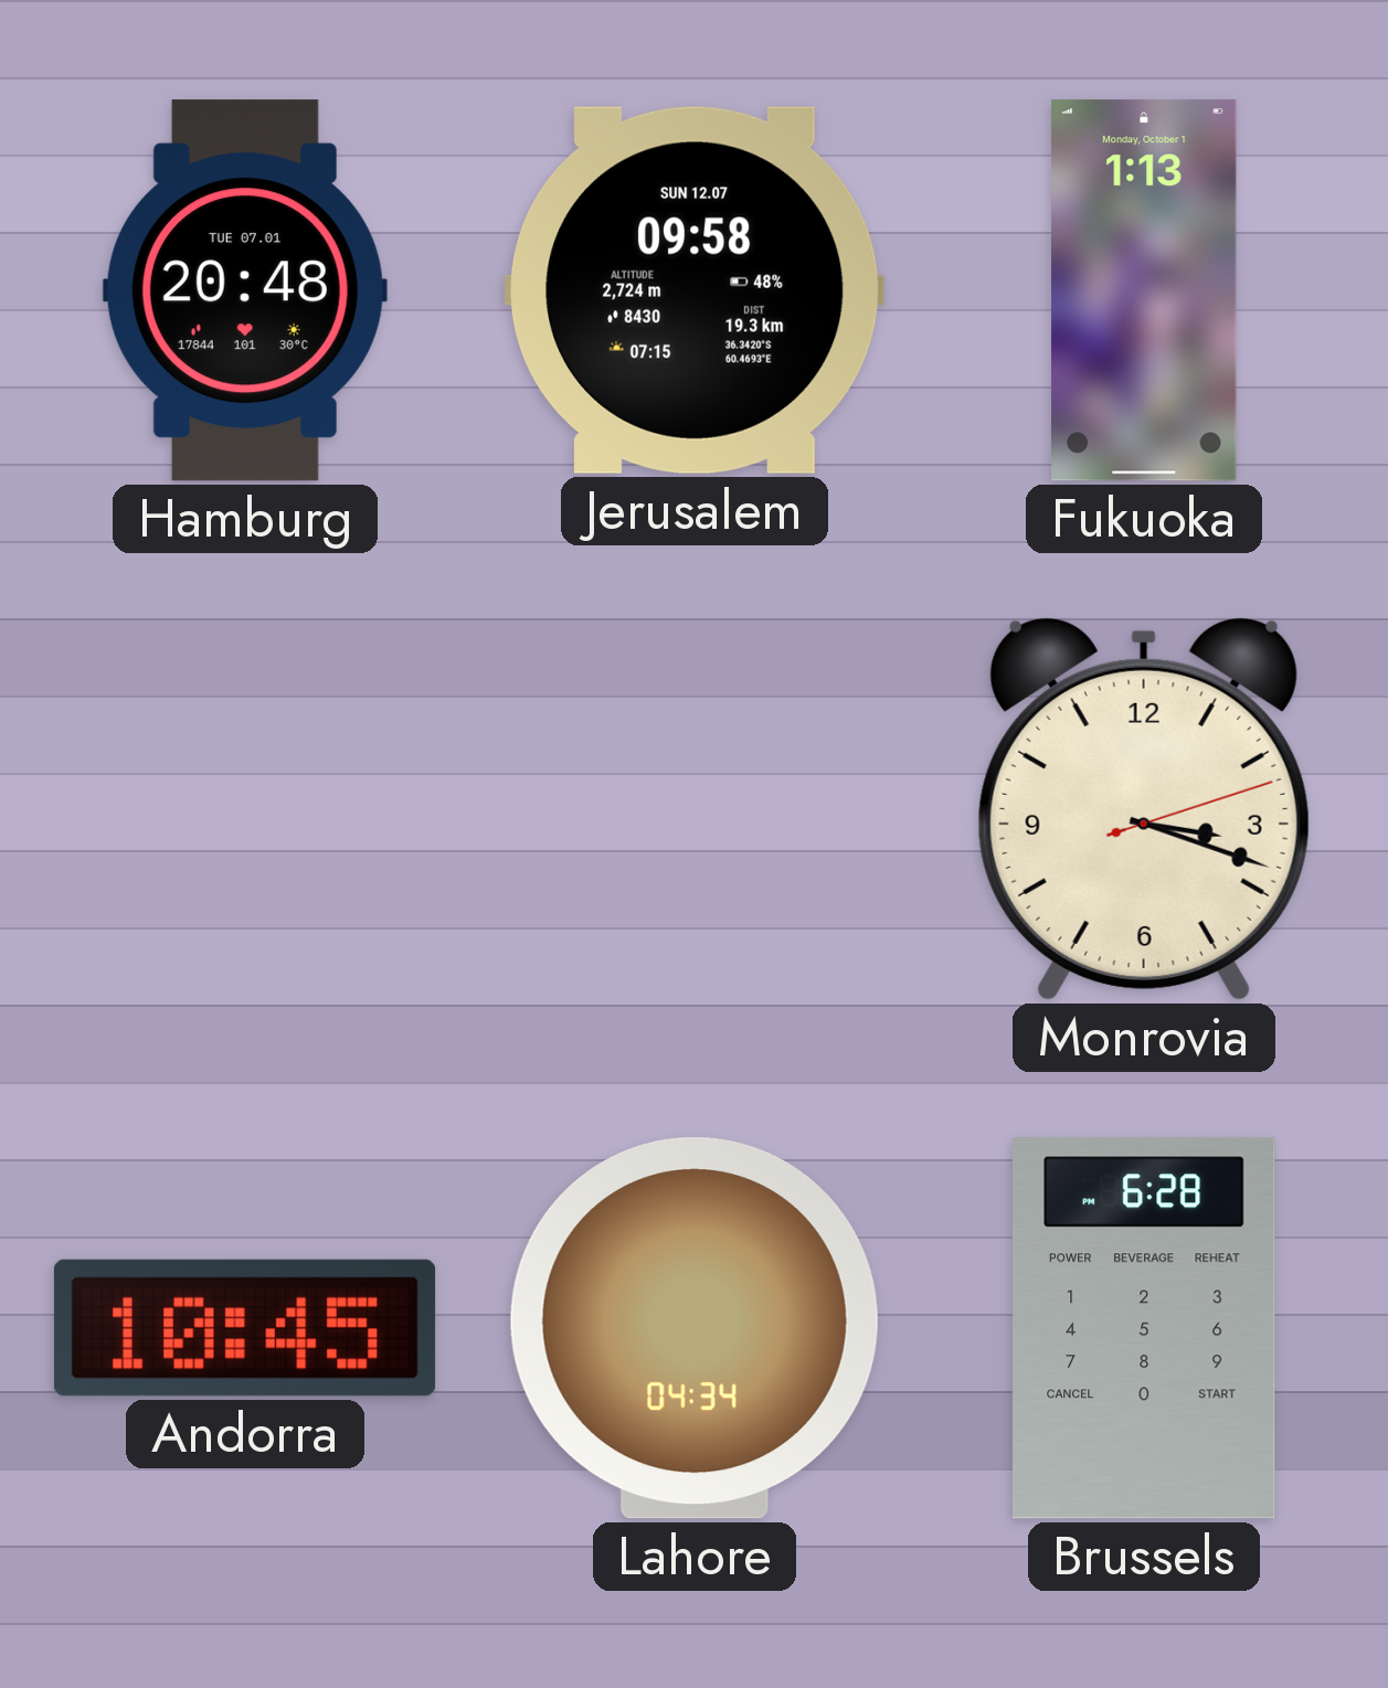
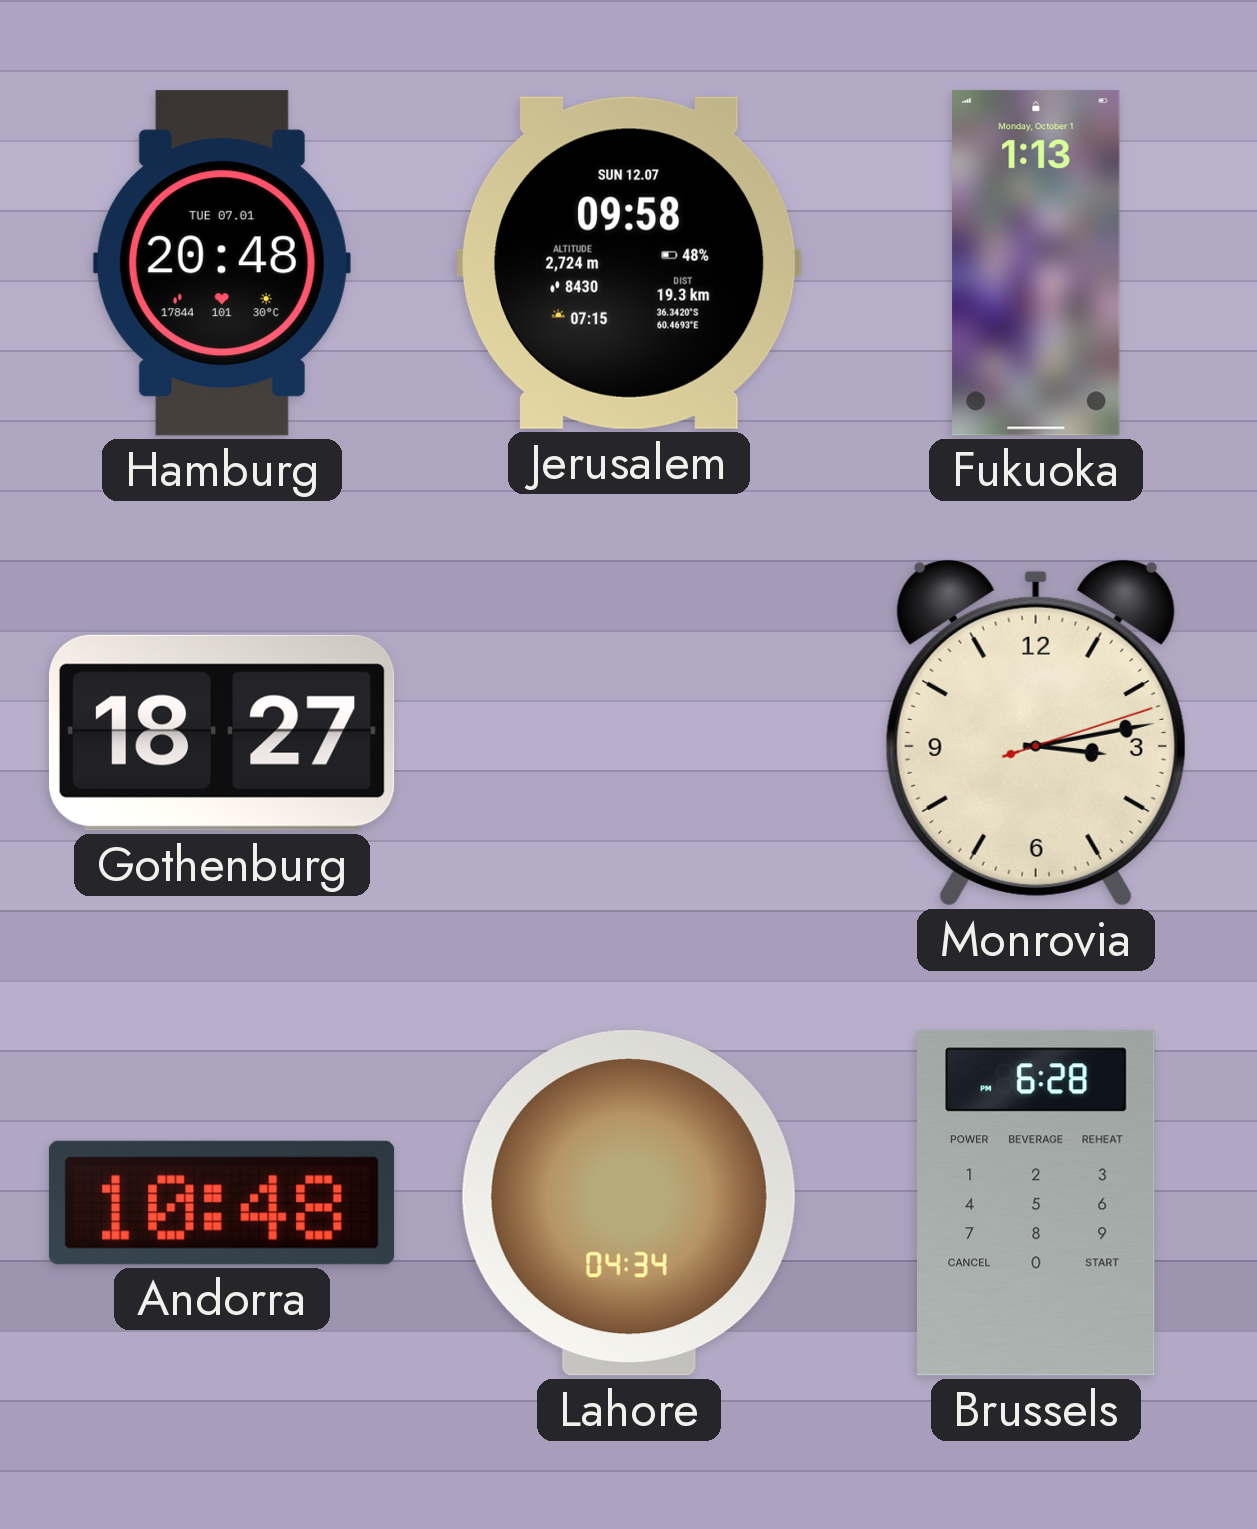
Gothenburg: none -> 18:27 (222, 733)
Monrovia: 3:18 -> 3:13 (1036, 733)
Andorra: 10:45 -> 10:48 (222, 1203)
